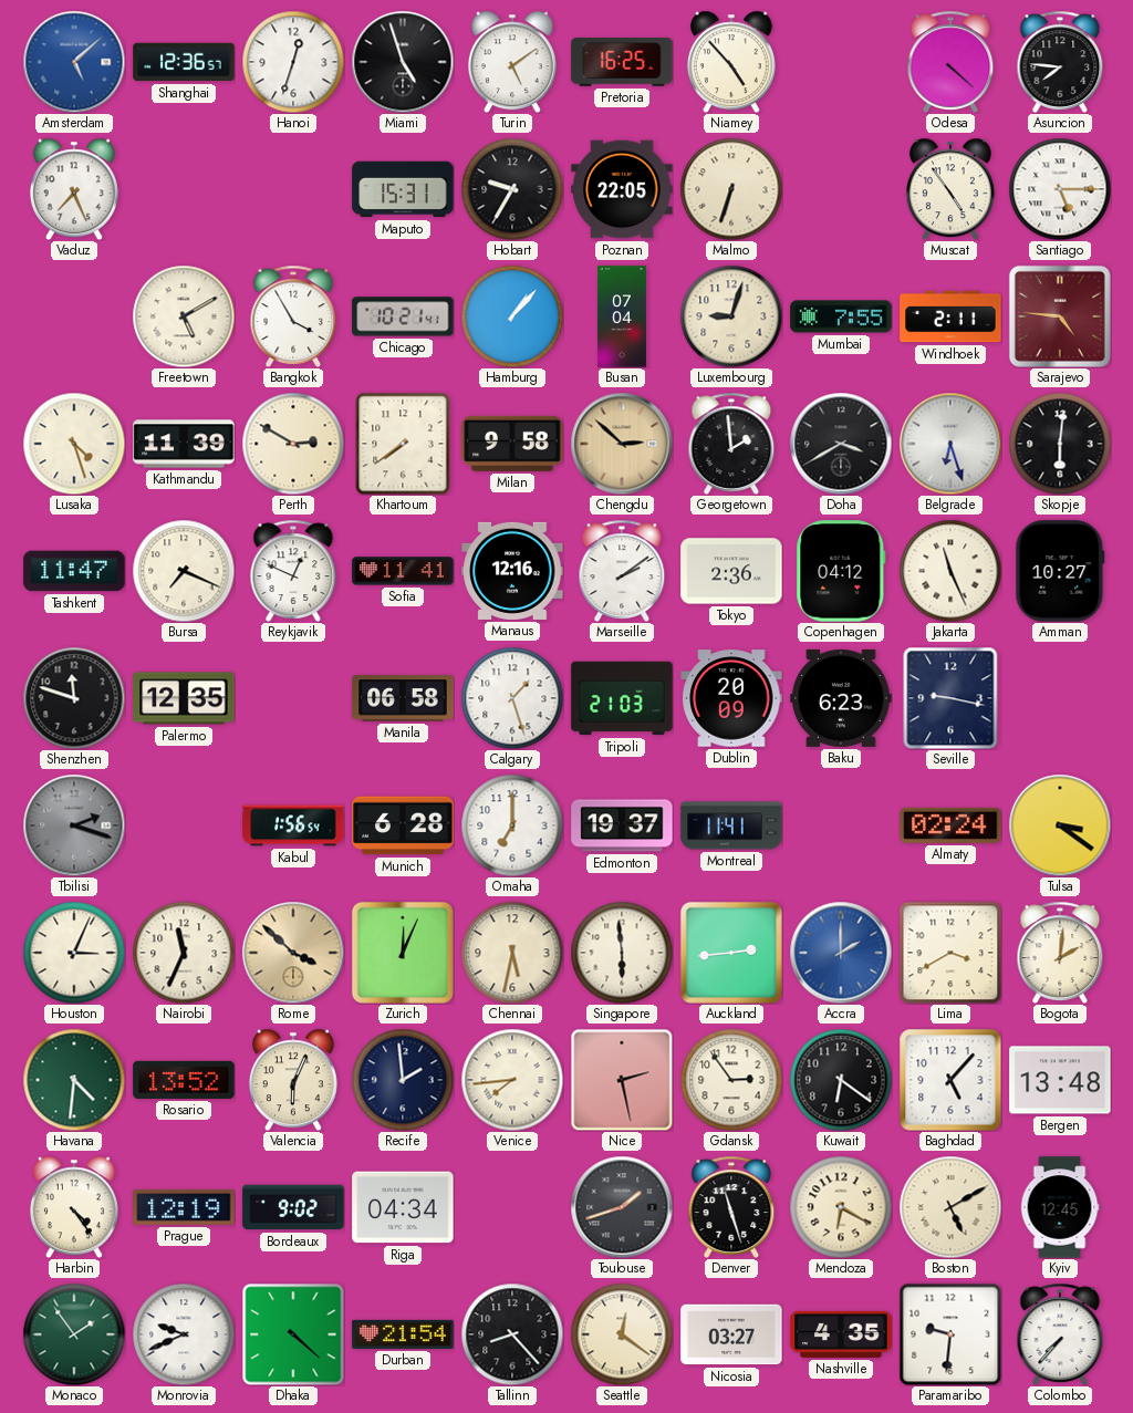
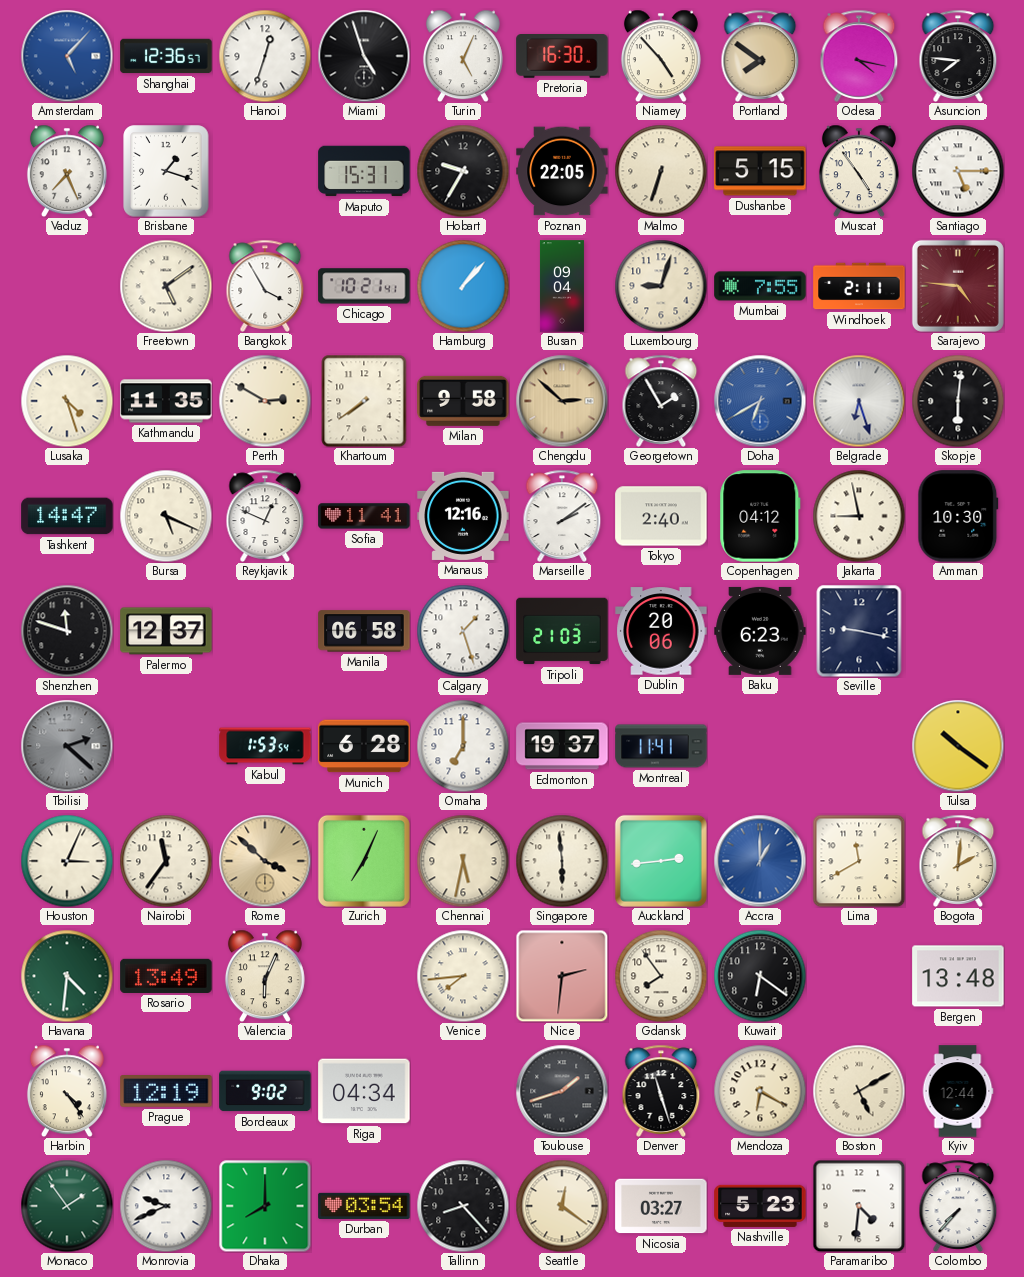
Amsterdam: 5:08 -> 5:07 (67, 56)
Turin: 5:09 -> 5:04 (463, 56)
Pretoria: 16:25 -> 16:30 (562, 57)
Portland: none -> 7:51 (760, 56)
Odesa: 4:22 -> 4:17 (859, 56)
Brisbane: none -> 1:18 (166, 171)
Dushanbe: none -> 5:15 (760, 171)
Freetown: 5:10 -> 5:09 (166, 286)
Busan: 07:04 -> 09:04 (562, 286)
Kathmandu: 11:39 -> 11:35 (166, 401)
Georgetown: 1:59 -> 1:55 (661, 401)
Doha: 3:40 -> 6:40 (760, 401)
Doha dial: black -> blue (760, 401)
Tashkent: 11:47 -> 14:47 (67, 516)
Bursa: 7:19 -> 5:19 (166, 516)
Tokyo: 2:36 -> 2:40 (661, 516)
Jakarta: 11:26 -> 8:58 (859, 516)
Amman: 10:27 -> 10:30 (958, 516)
Palermo: 12:35 -> 12:37 (166, 631)
Dublin: 20:09 -> 20:06 (661, 631)
Tbilisi: 2:18 -> 2:22 (67, 746)
Kabul: 1:56 -> 1:53 (265, 746)
Almaty: 02:24 -> none (950, 825)
Tulsa: 3:21 -> 10:21 (958, 746)
Nairobi: 11:34 -> 11:36 (166, 861)
Zurich: 12:04 -> 7:04 (364, 861)
Accra: 2:00 -> 1:00 (760, 861)
Lima: 3:40 -> 11:40 (859, 861)
Rosario: 13:52 -> 13:49 (166, 976)
Recife: 1:59 -> none (403, 1080)
Nice: 2:28 -> 2:31 (562, 976)
Gdansk: 2:54 -> 7:54 (661, 976)
Baghdad: 5:07 -> none (950, 1080)
Kyiv: 12:45 -> 12:44 (958, 1091)
Dhaka: 4:22 -> 8:00 (265, 1206)
Durban: 21:54 -> 03:54 (364, 1206)
Nashville: 4:35 -> 5:23 (760, 1206)
Paramaribo: 9:31 -> 4:31 (859, 1206)
